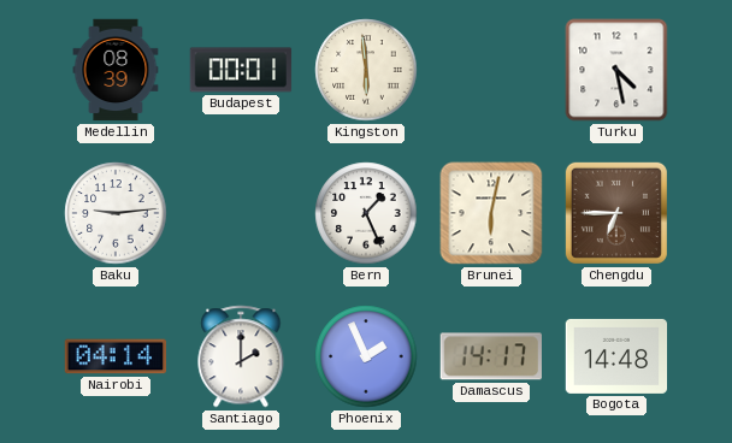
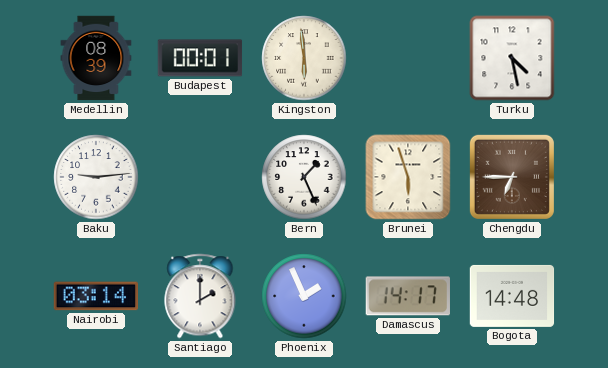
Brunei: 6:02 -> 5:57 (408, 177)
Nairobi: 04:14 -> 03:14 (96, 296)
